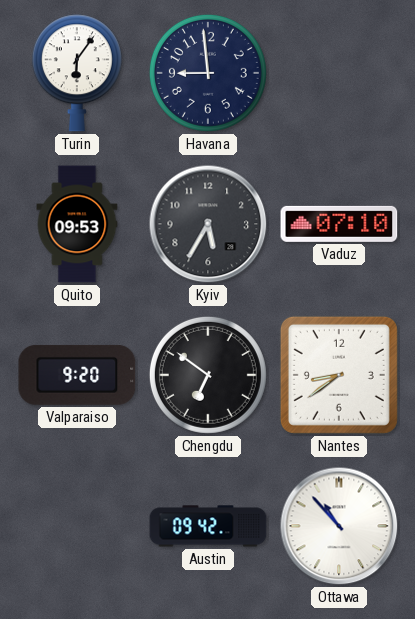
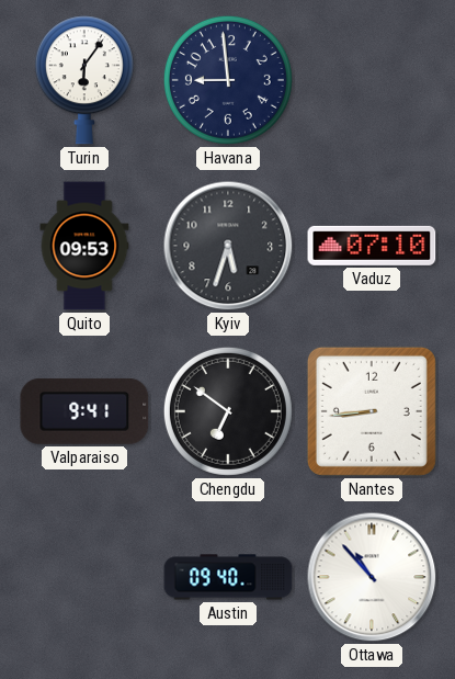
Kyiv: 5:35 -> 5:33 (228, 246)
Valparaiso: 9:20 -> 9:41 (84, 411)
Nantes: 8:39 -> 8:44 (372, 411)
Austin: 09:42 -> 09:40 (228, 577)
